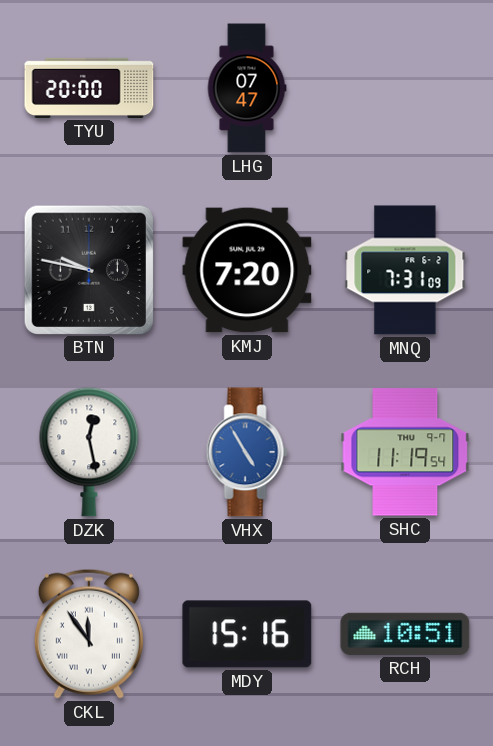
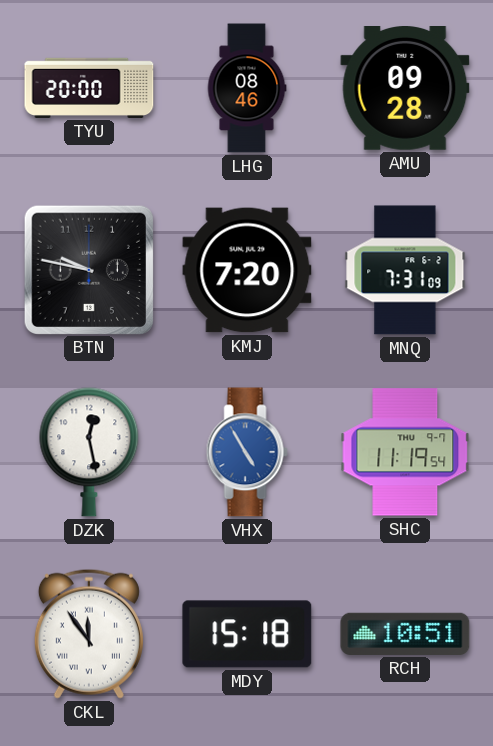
LHG: 07:47 -> 08:46 (247, 88)
AMU: none -> 09:28 (405, 89)
MDY: 15:16 -> 15:18 (247, 634)
